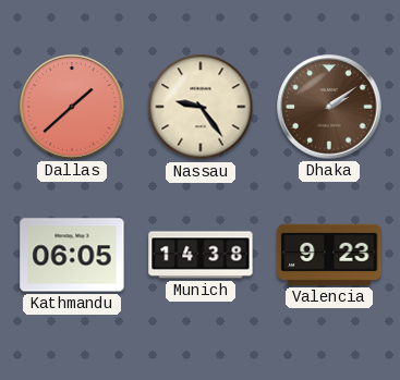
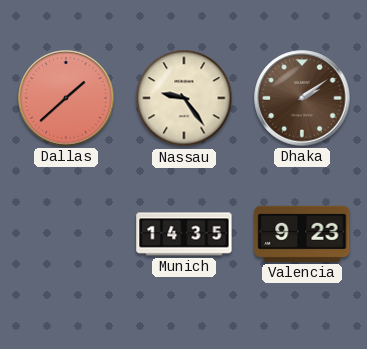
Kathmandu: 06:05 -> none (72, 255)
Munich: 14:38 -> 14:35 (184, 234)
